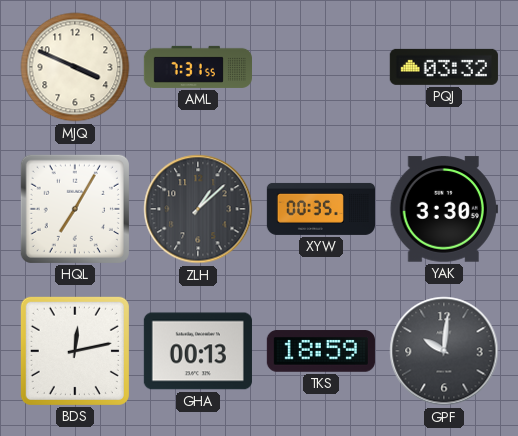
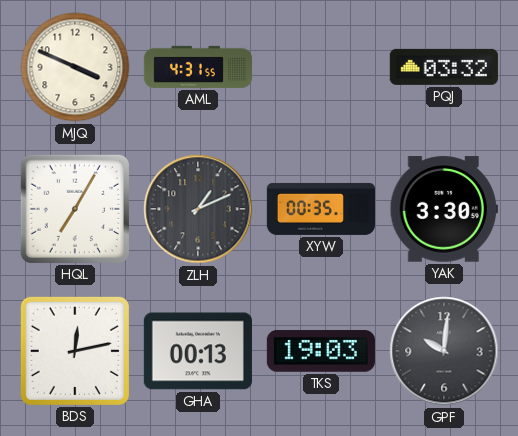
AML: 7:31 -> 4:31 (197, 67)
ZLH: 1:08 -> 1:11 (198, 209)
TKS: 18:59 -> 19:03 (321, 351)
